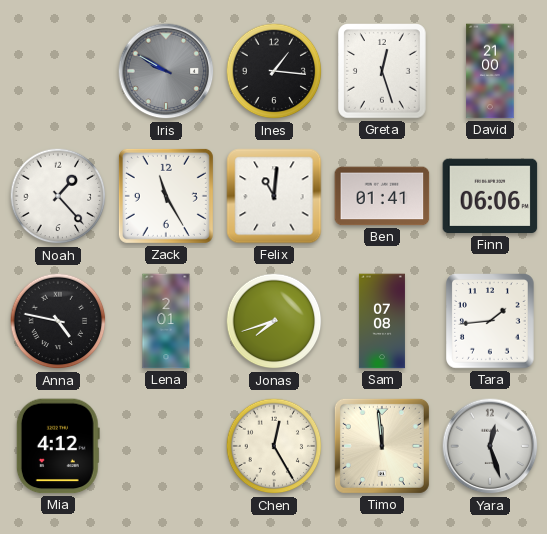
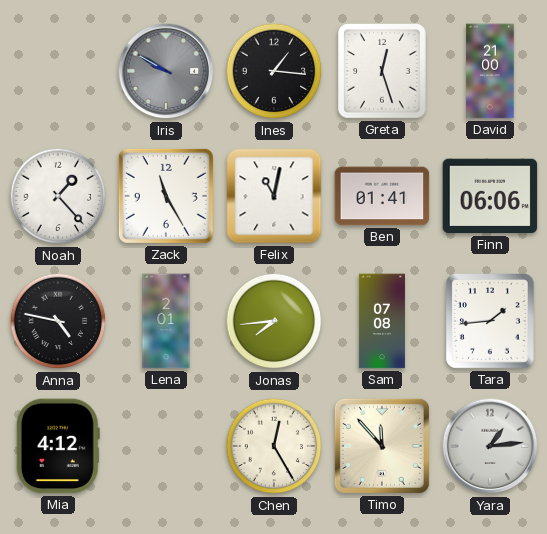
Felix: 11:01 -> 11:02 (274, 196)
Jonas: 7:42 -> 7:44 (274, 321)
Timo: 11:59 -> 11:53 (382, 446)
Yara: 12:27 -> 1:14 (490, 446)
